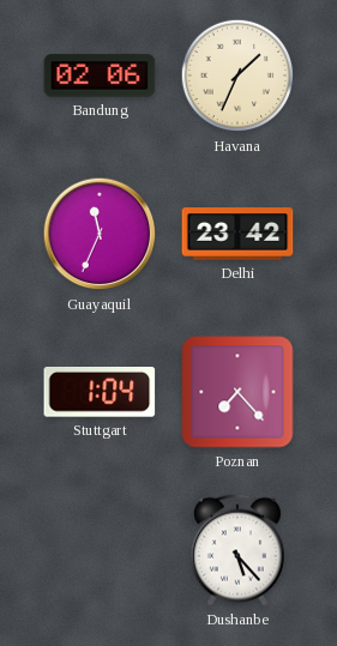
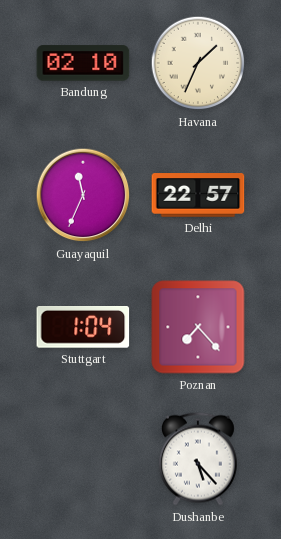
Bandung: 02:06 -> 02:10 (83, 63)
Delhi: 23:42 -> 22:57 (198, 195)
